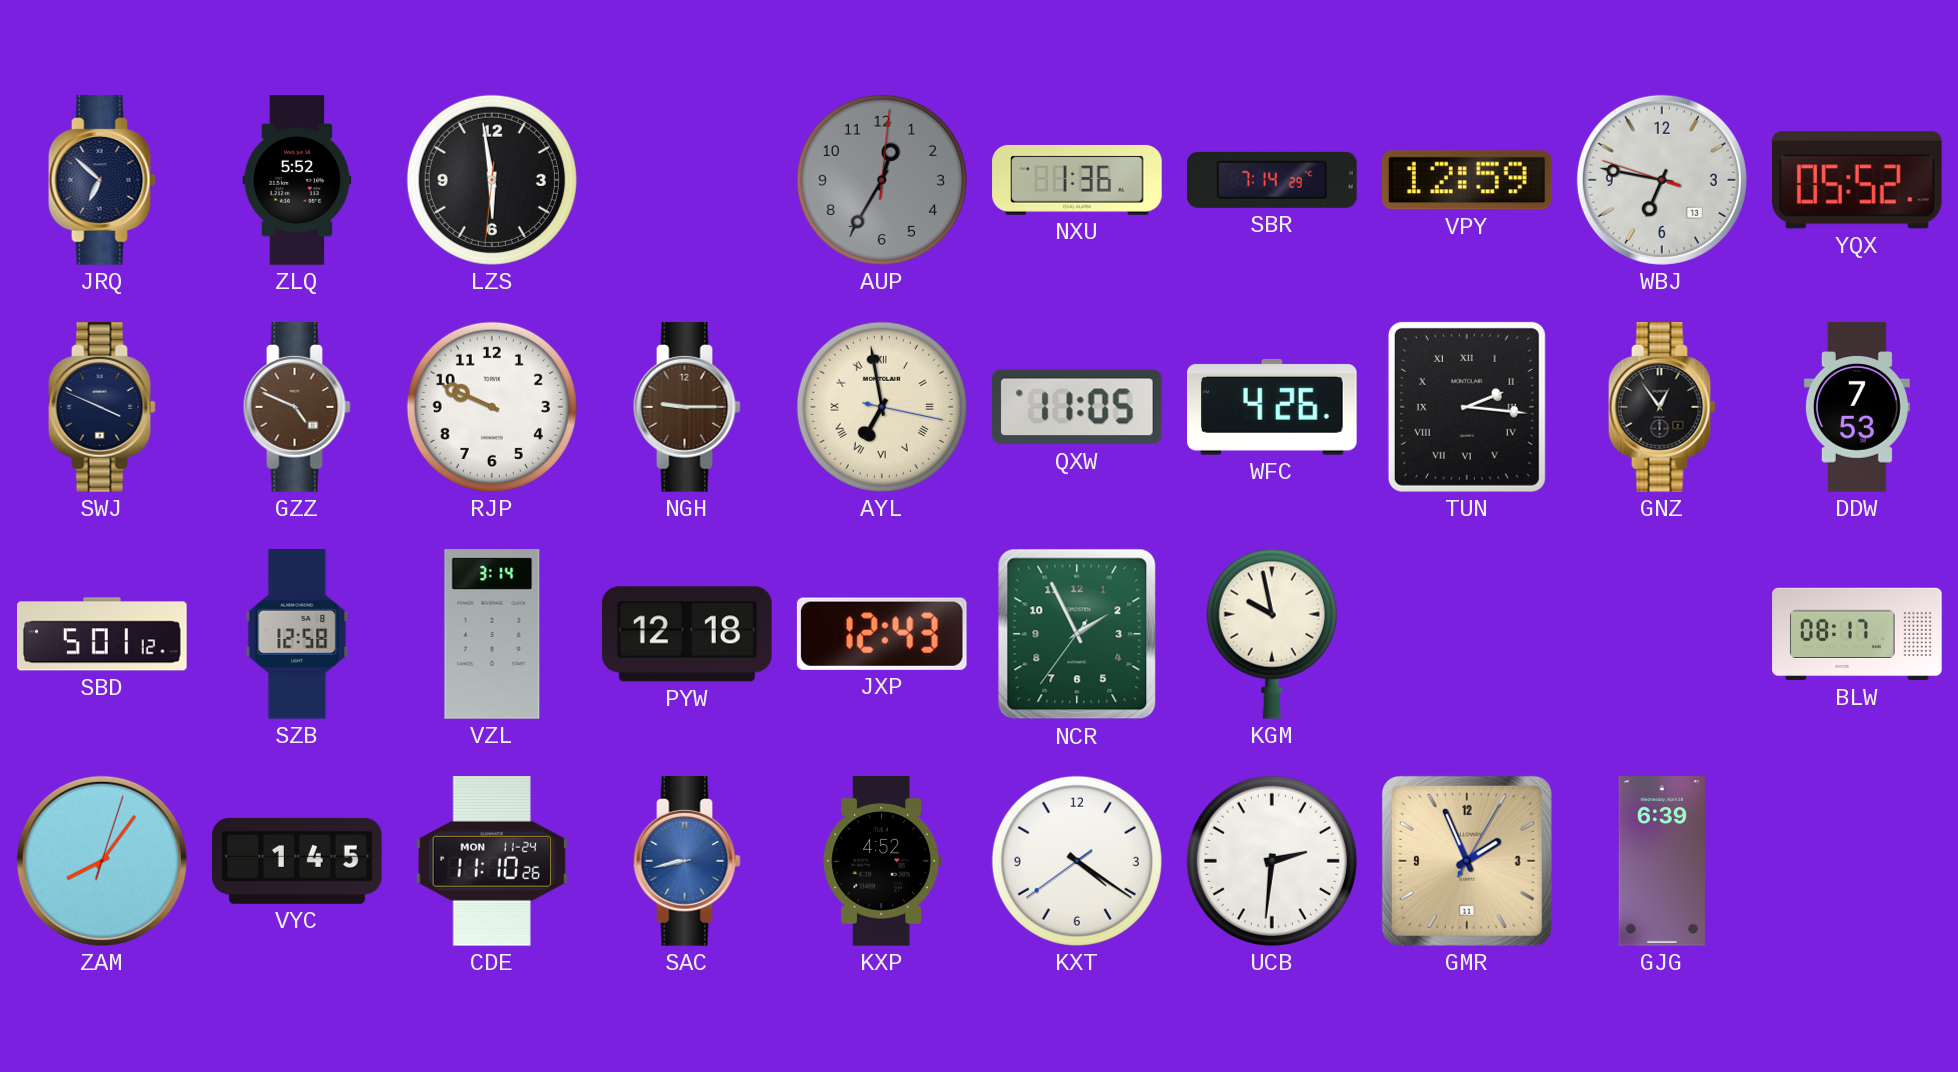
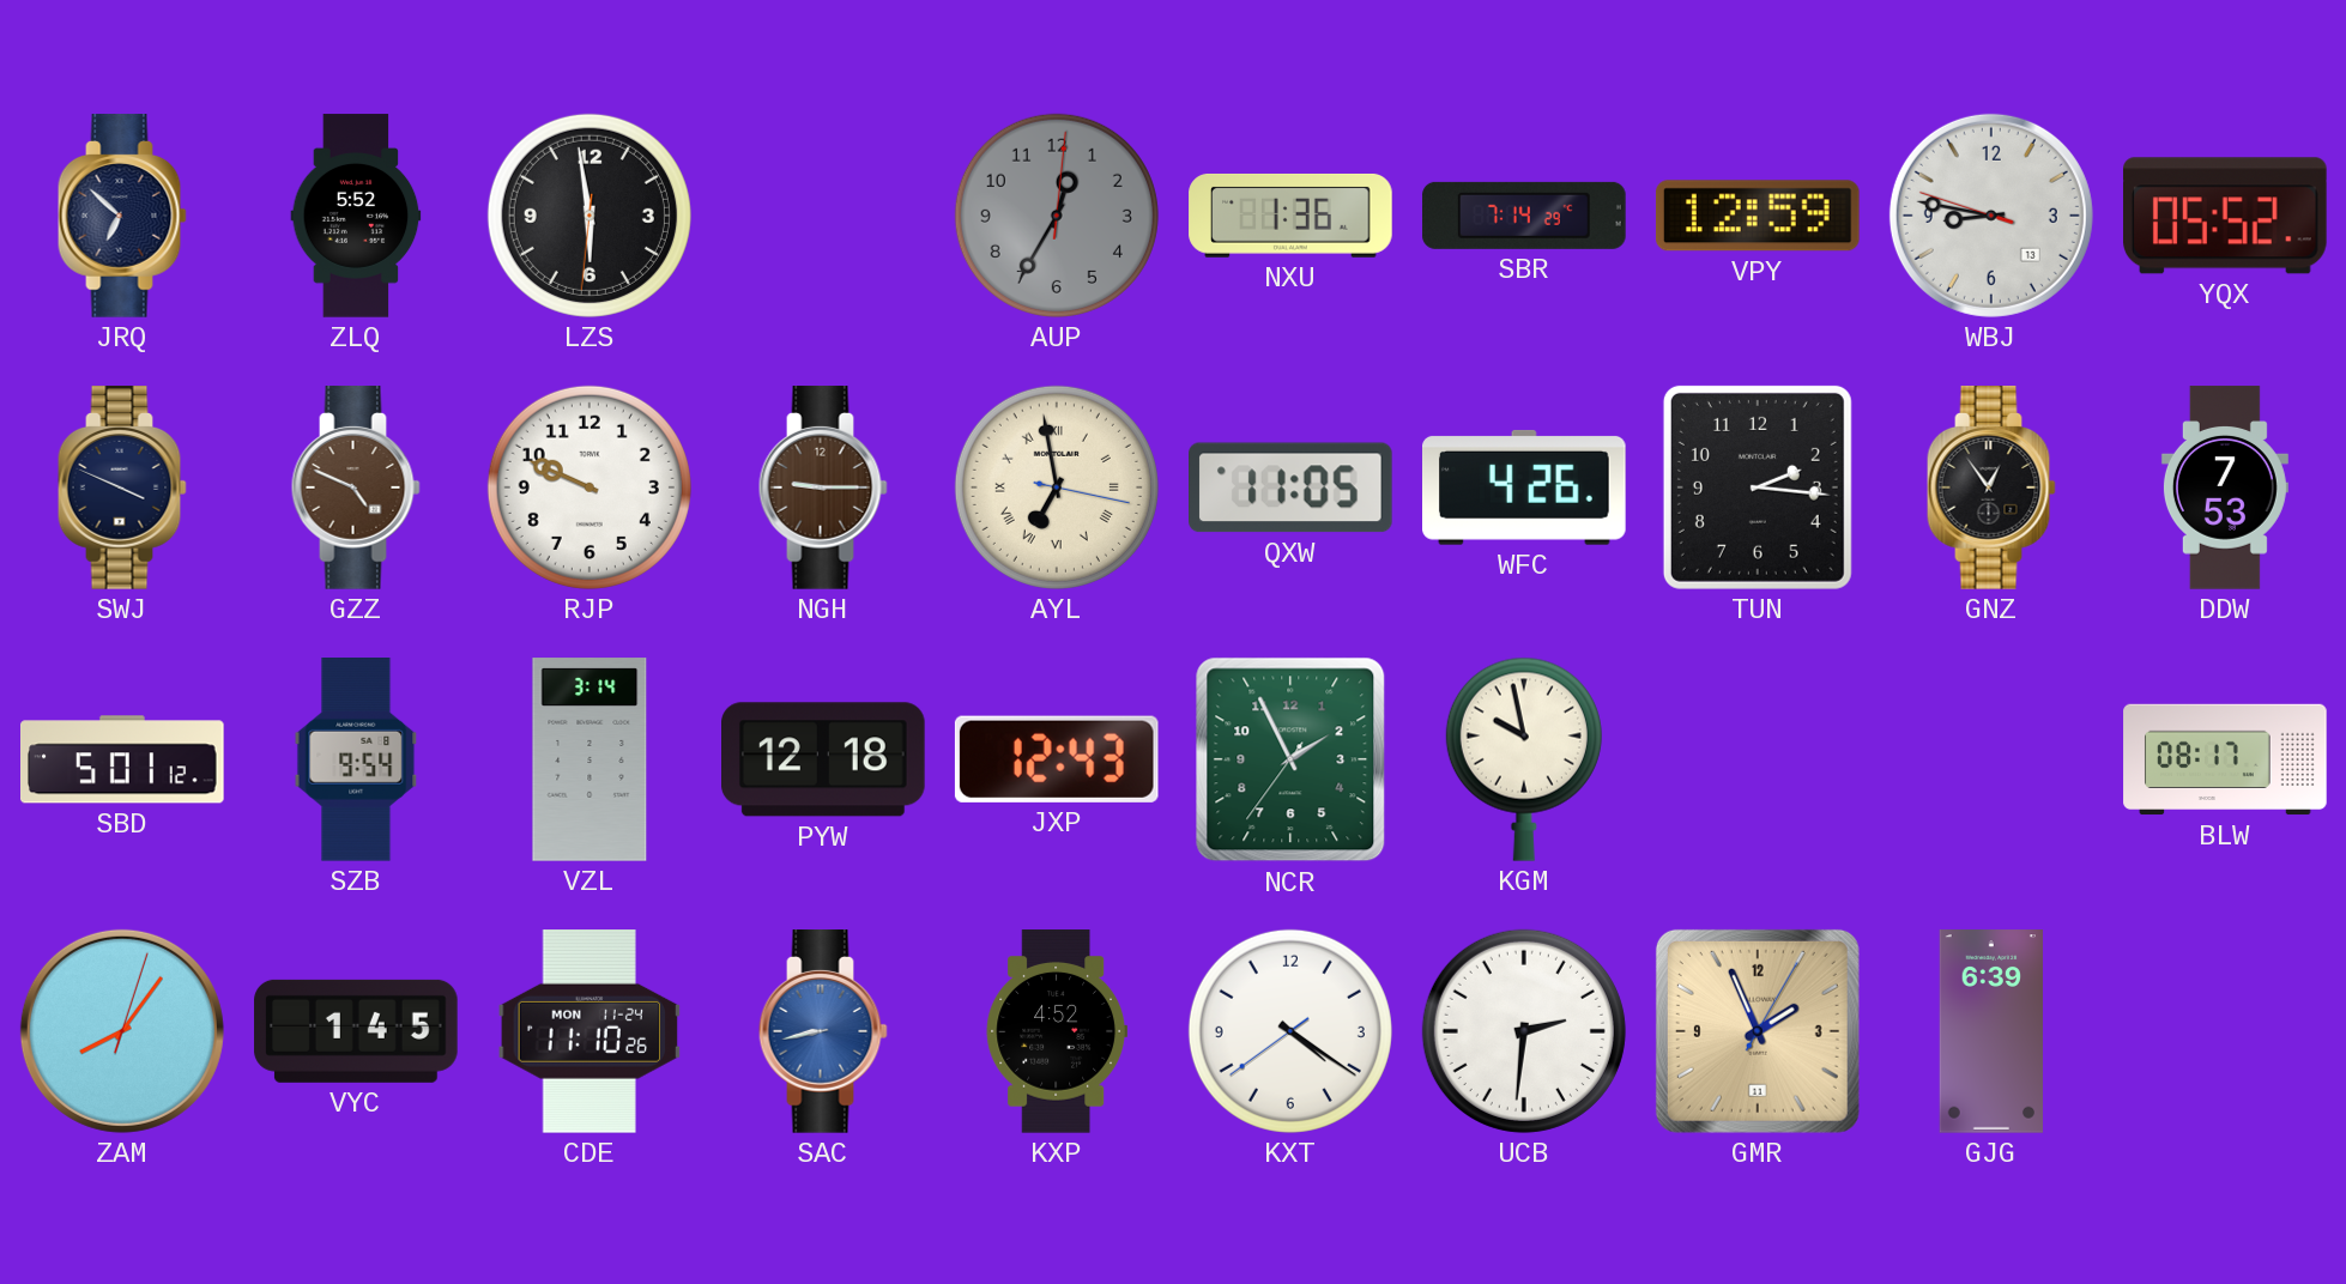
WBJ: 6:46 -> 8:46 (1991, 216)
TUN numerals: Roman -> Arabic (1758, 487)
SZB: 12:58 -> 9:54 (356, 759)
